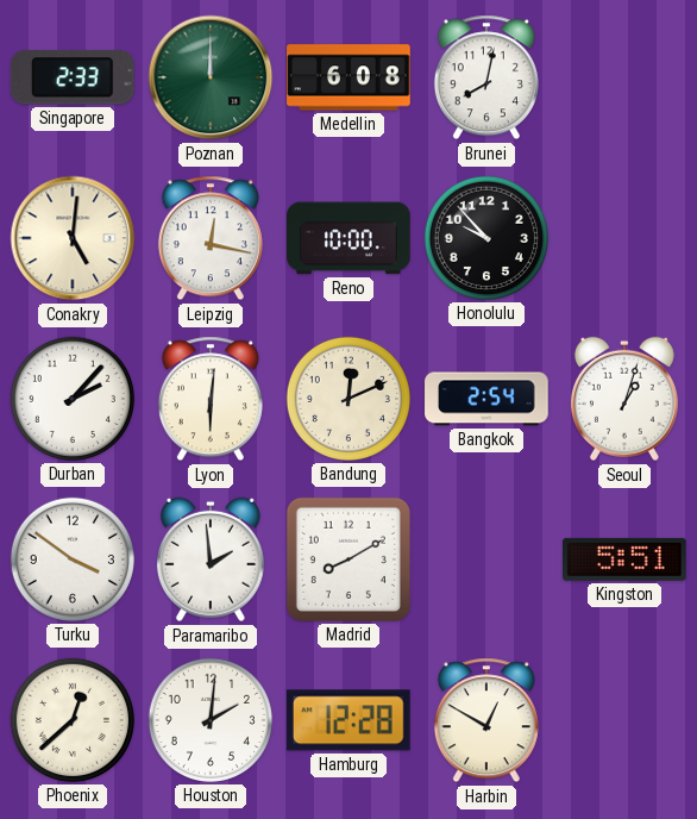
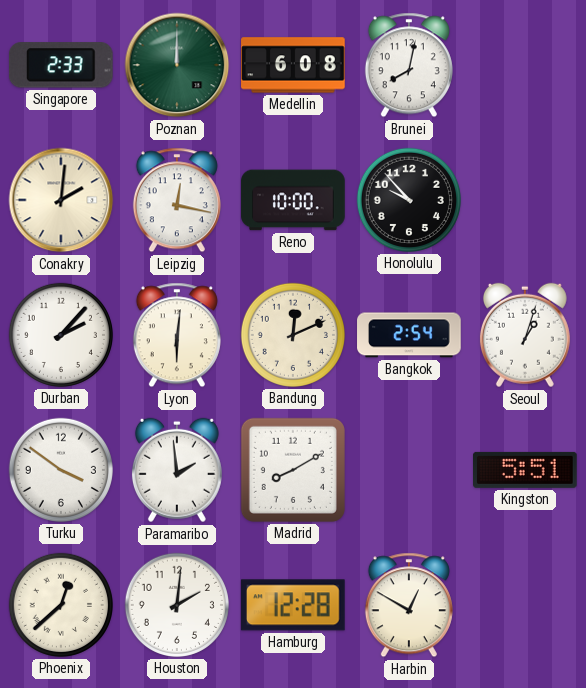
Conakry: 5:01 -> 2:01 (61, 200)
